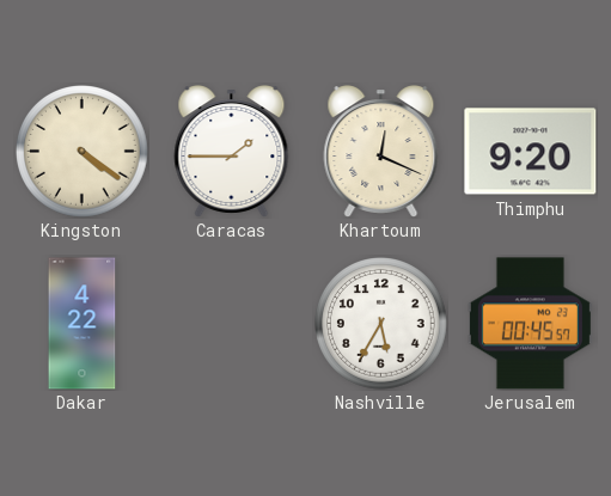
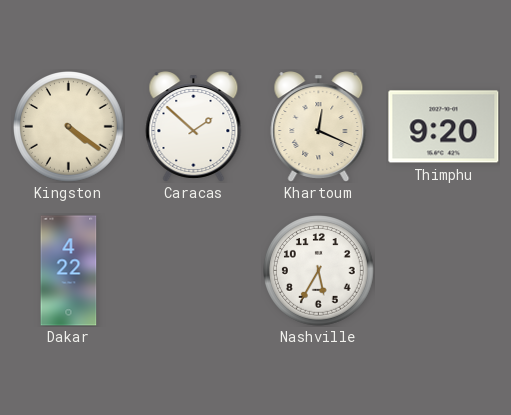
Caracas: 1:45 -> 1:52 (194, 127)
Jerusalem: 00:45 -> none (530, 324)
